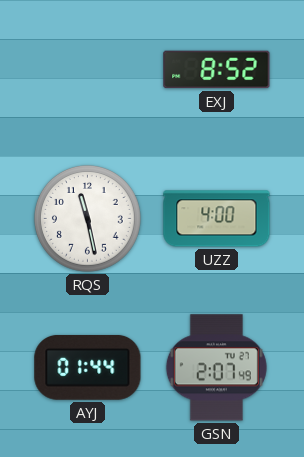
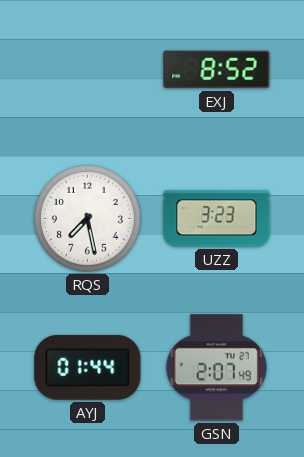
RQS: 11:28 -> 7:28 (87, 218)
UZZ: 4:00 -> 3:23 (217, 219)
